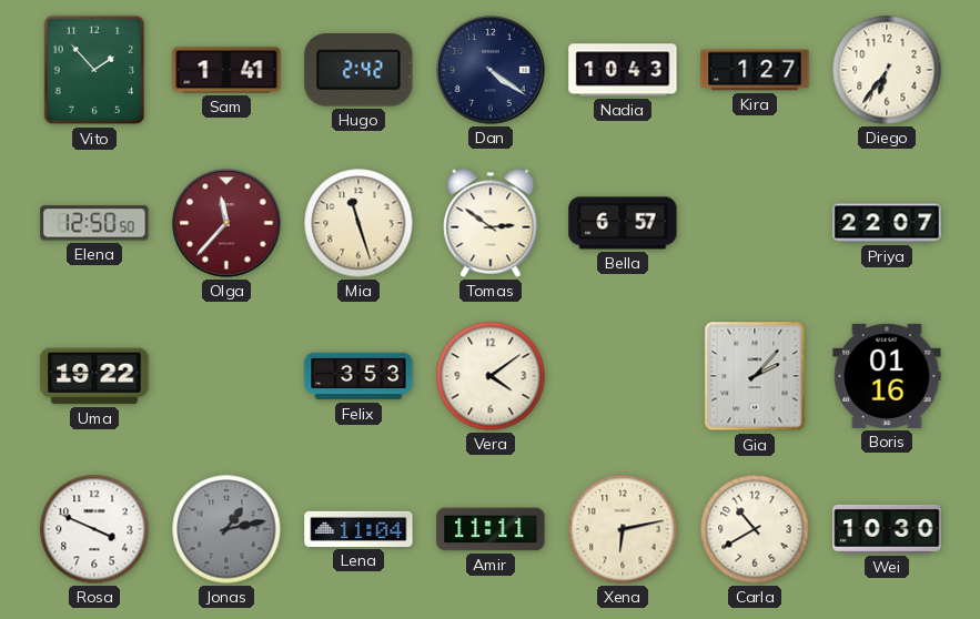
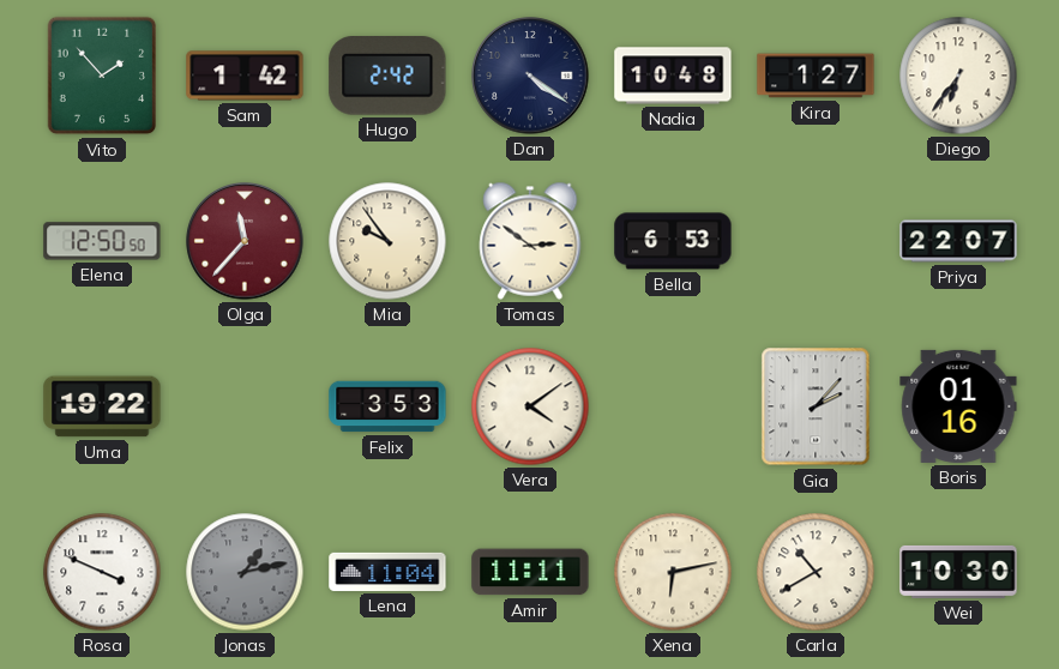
Sam: 1:41 -> 1:42 (245, 76)
Nadia: 10:43 -> 10:48 (673, 76)
Mia: 11:27 -> 9:54 (387, 241)
Bella: 6:57 -> 6:53 (673, 241)
